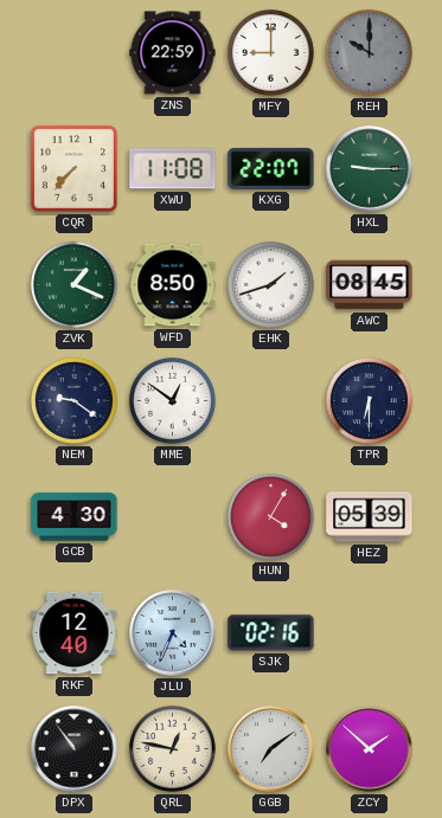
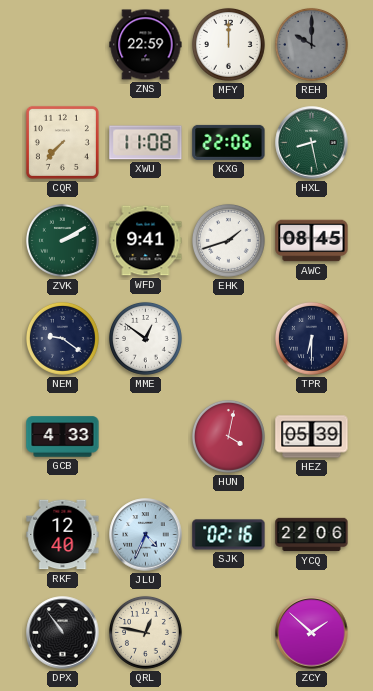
MFY: 9:00 -> 12:00 (228, 44)
KXG: 22:07 -> 22:06 (229, 142)
HXL: 9:15 -> 8:28 (312, 143)
ZVK: 1:19 -> 2:10 (62, 240)
WFD: 8:50 -> 9:41 (146, 241)
GCB: 4:30 -> 4:33 (63, 437)
HUN: 4:05 -> 4:02 (228, 436)
YCQ: none -> 22:06 (312, 535)
GGB: 7:09 -> none (271, 749)
